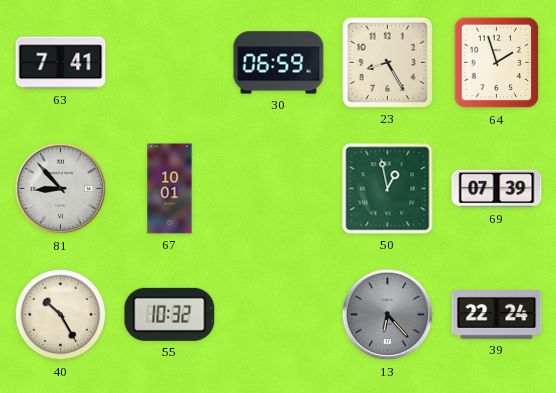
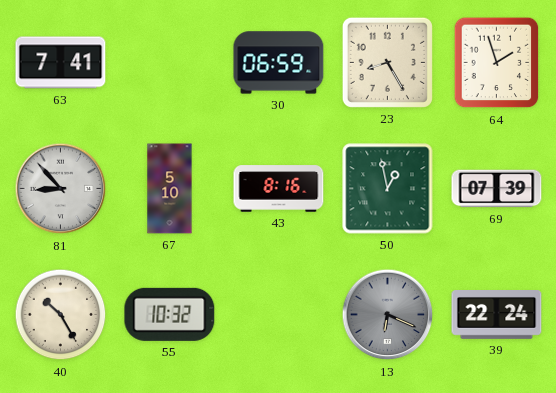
67: 10:01 -> 5:10 (170, 189)
43: none -> 8:16 (279, 189)
13: 6:23 -> 6:19 (388, 315)
